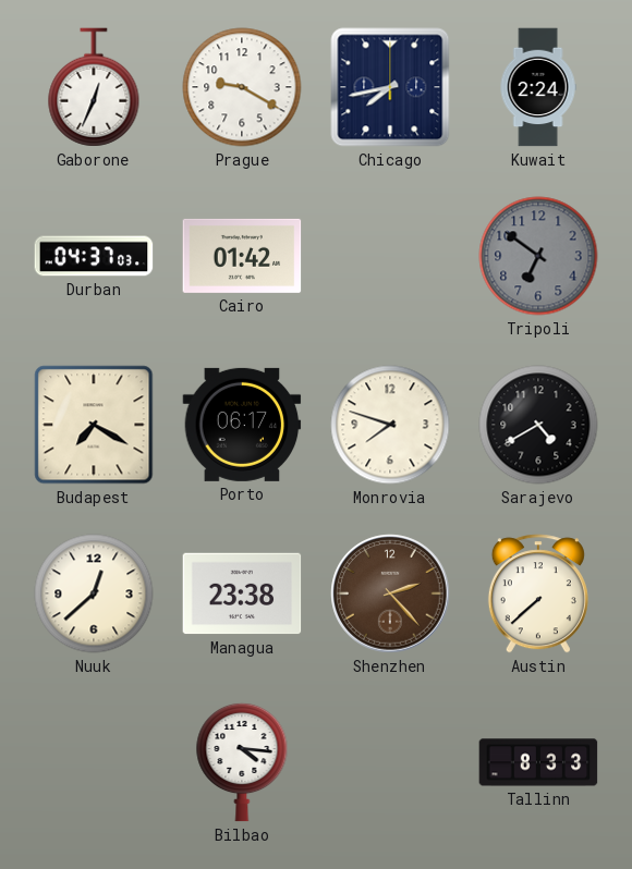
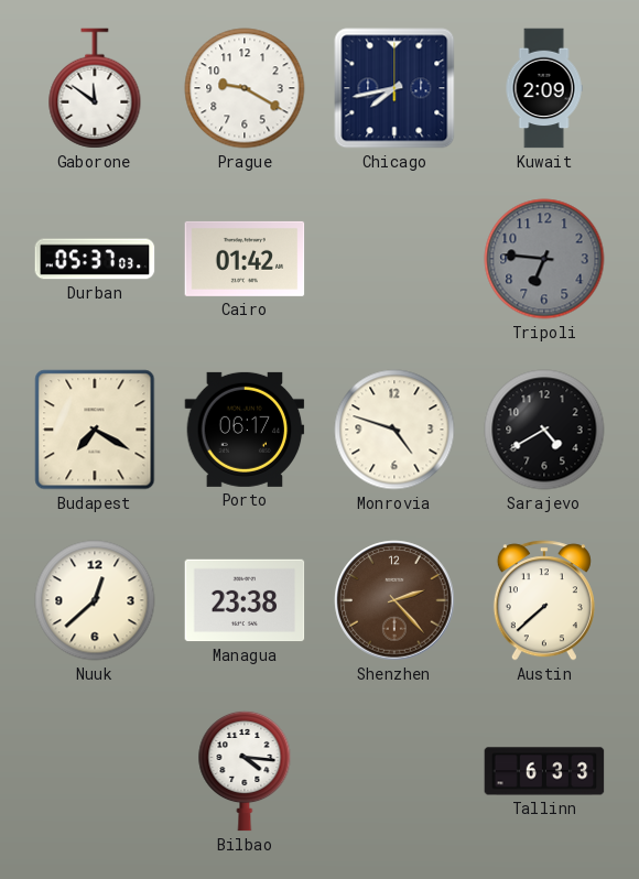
Gaborone: 12:34 -> 11:51 (95, 88)
Kuwait: 2:24 -> 2:09 (544, 88)
Durban: 04:37 -> 05:37 (95, 259)
Tripoli: 6:51 -> 6:46 (544, 259)
Monrovia: 7:48 -> 4:48 (394, 430)
Tallinn: 8:33 -> 6:33 (544, 771)
